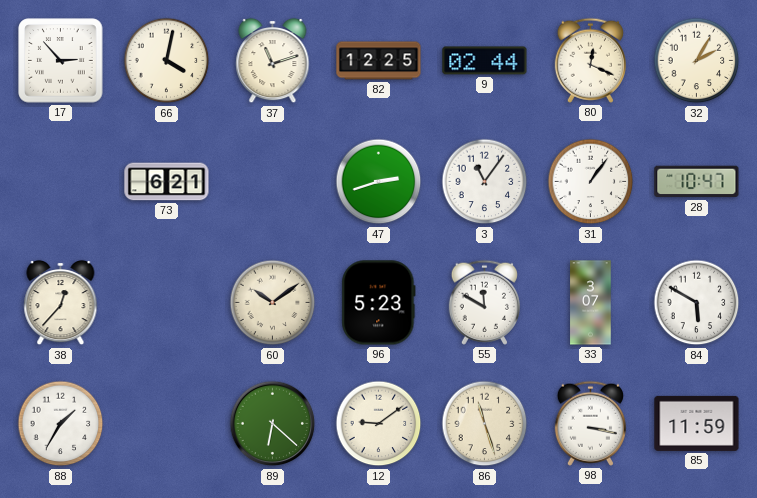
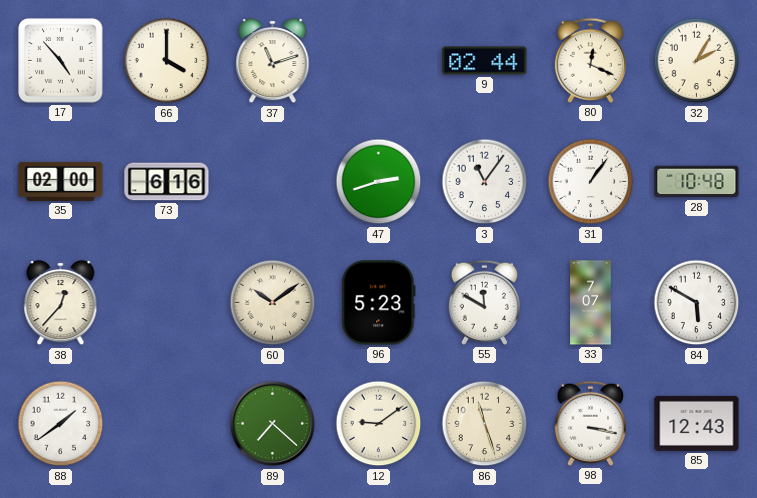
17: 2:53 -> 4:53 (61, 61)
66: 4:02 -> 4:00 (167, 61)
82: 12:25 -> none (379, 61)
35: none -> 02:00 (61, 181)
73: 6:21 -> 6:16 (167, 182)
28: 10:47 -> 10:48 (697, 182)
33: 3:07 -> 7:07 (591, 303)
88: 1:35 -> 1:39 (61, 424)
89: 6:22 -> 7:22 (273, 424)
85: 11:59 -> 12:43 (697, 423)
